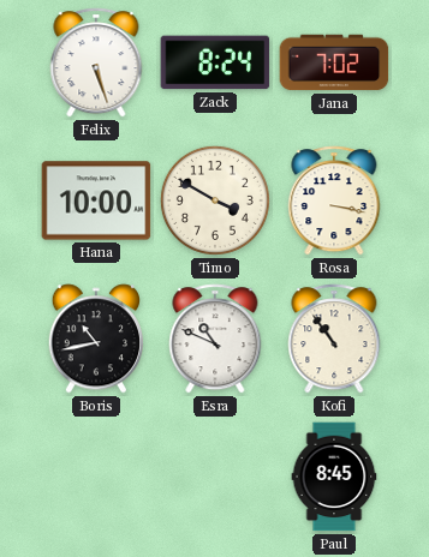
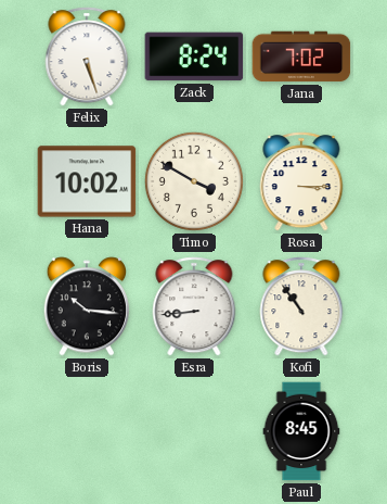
Hana: 10:00 -> 10:02 (87, 181)
Rosa: 3:17 -> 3:15 (301, 181)
Boris: 10:43 -> 10:16 (86, 306)
Esra: 10:49 -> 8:44 (194, 306)
